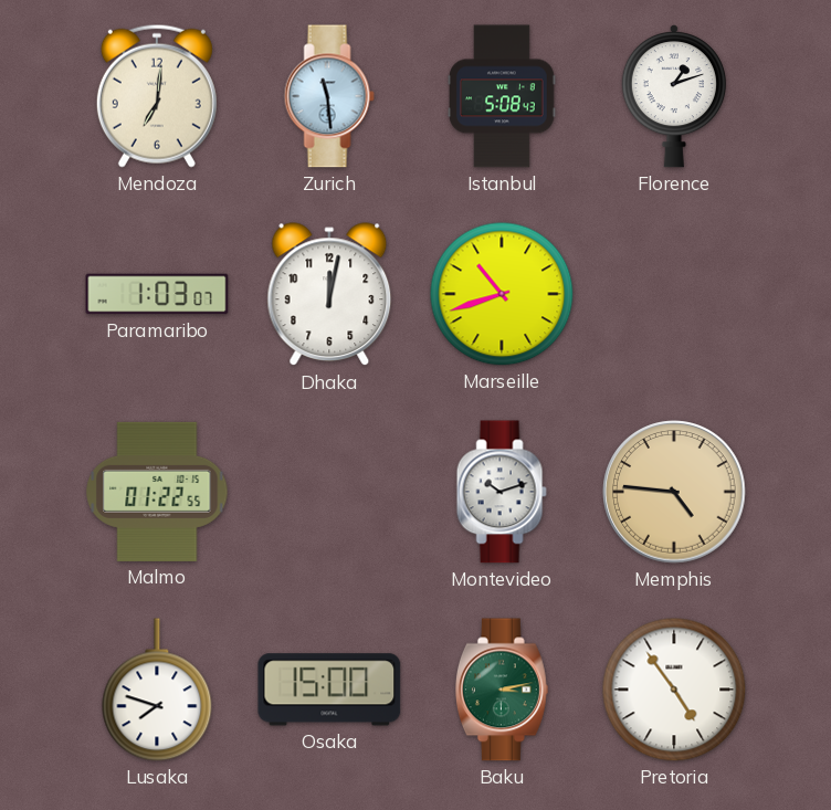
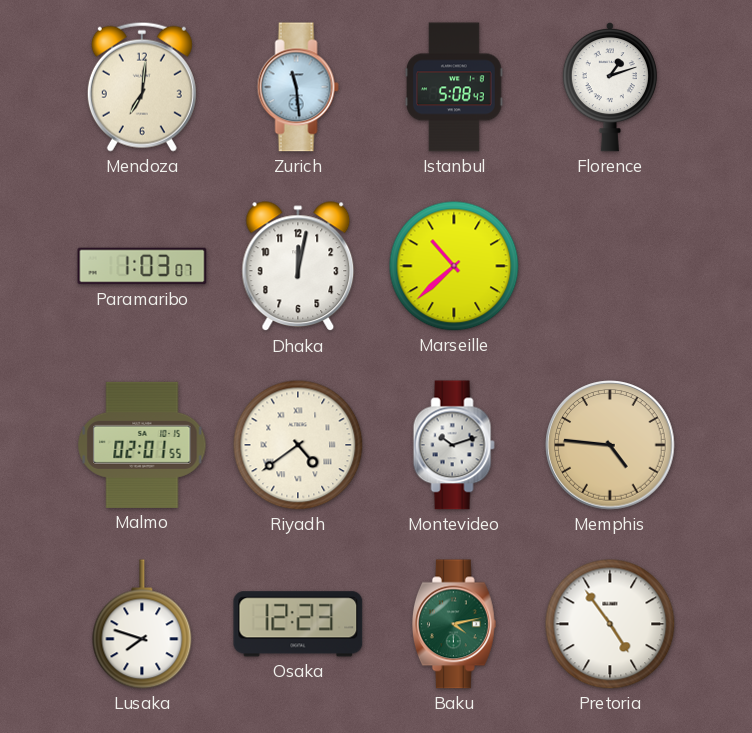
Marseille: 10:42 -> 10:38 (454, 266)
Malmo: 01:22 -> 02:01 (142, 445)
Riyadh: none -> 4:39 (298, 445)
Osaka: 15:00 -> 12:23 (298, 624)
Baku: 3:13 -> 4:13 (454, 624)
